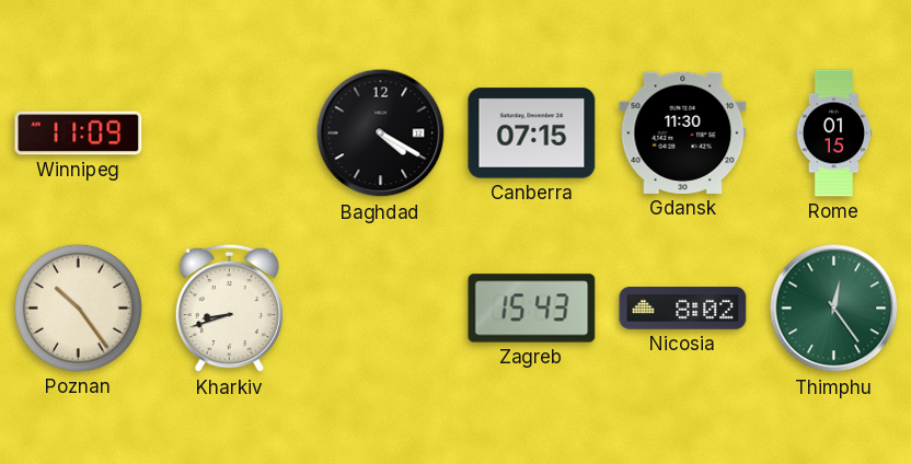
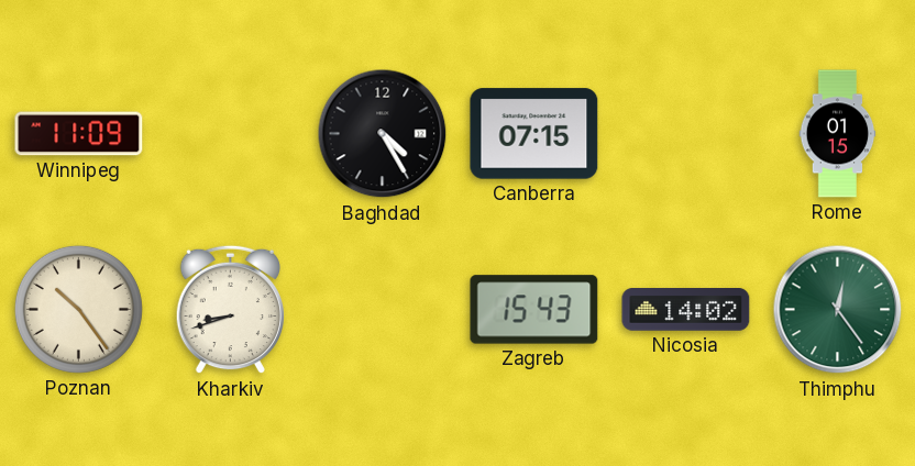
Baghdad: 4:20 -> 4:25 (383, 134)
Gdansk: 11:30 -> none (683, 132)
Nicosia: 8:02 -> 14:02 (686, 310)
